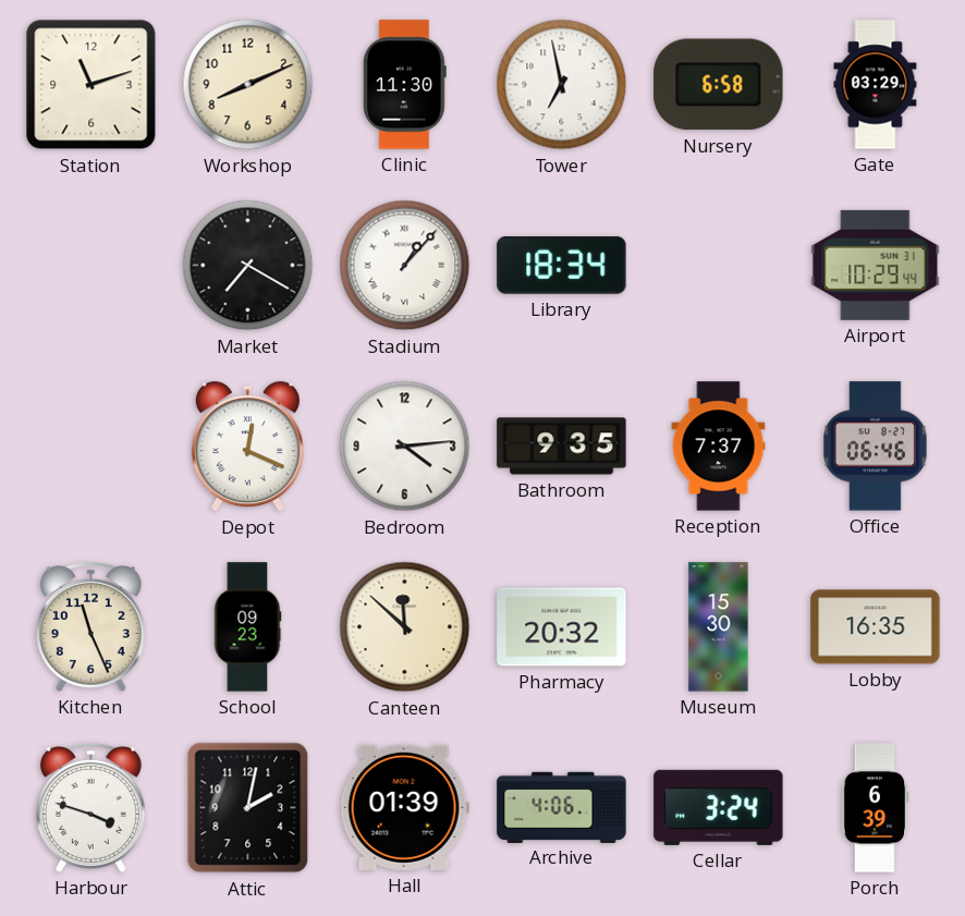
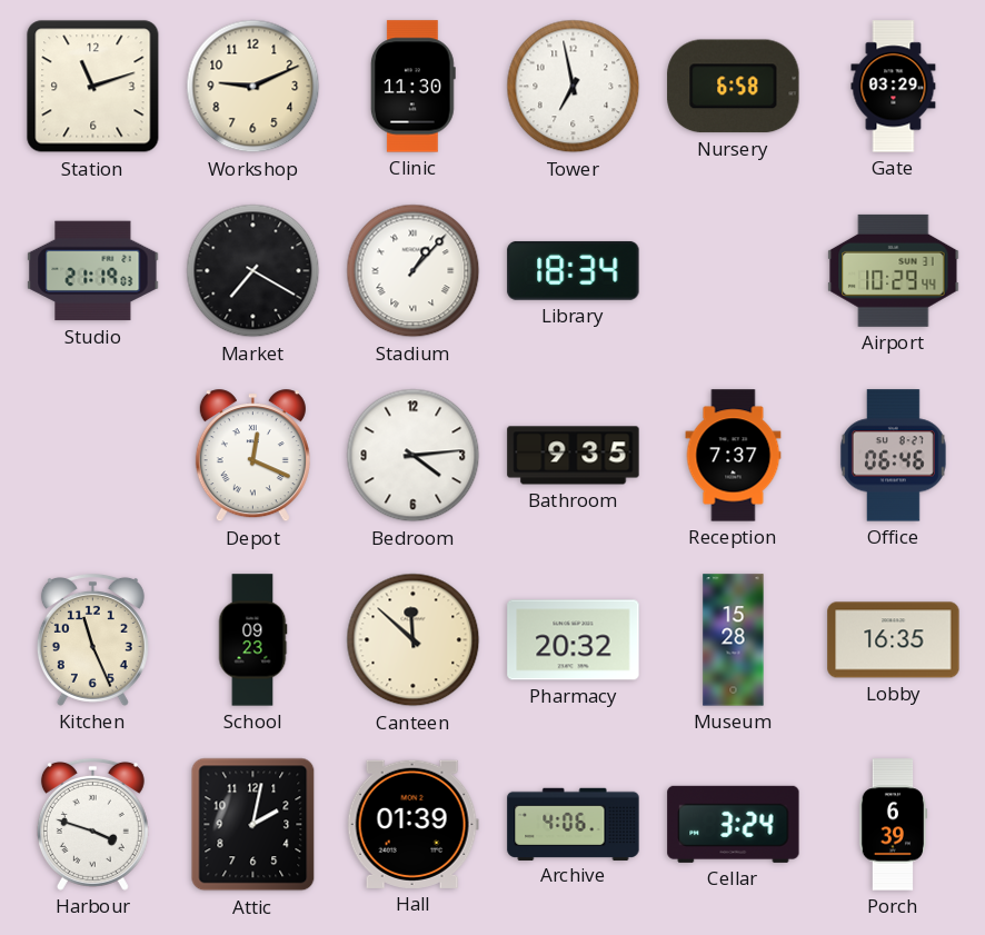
Workshop: 8:11 -> 9:11 (253, 87)
Studio: none -> 21:19 (93, 271)
Museum: 15:30 -> 15:28 (734, 640)
